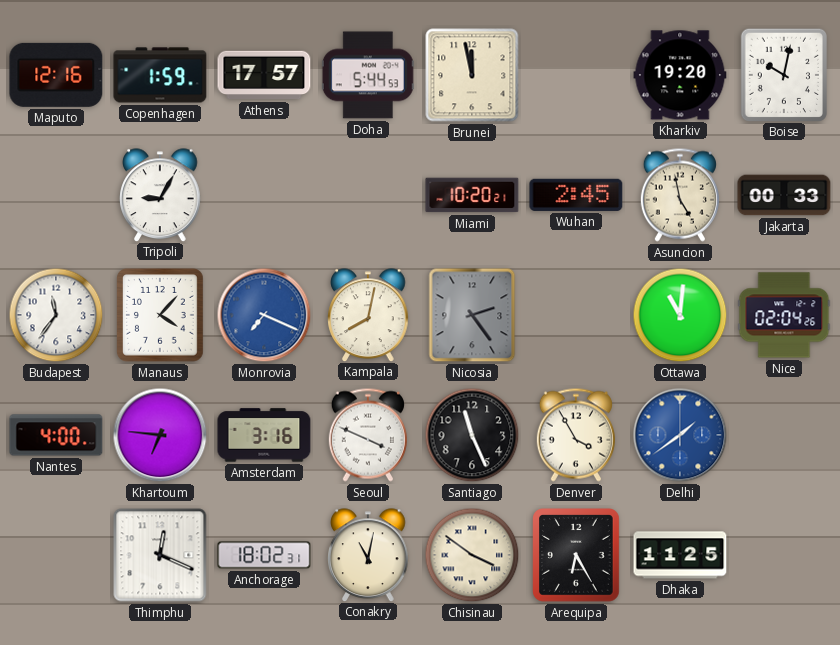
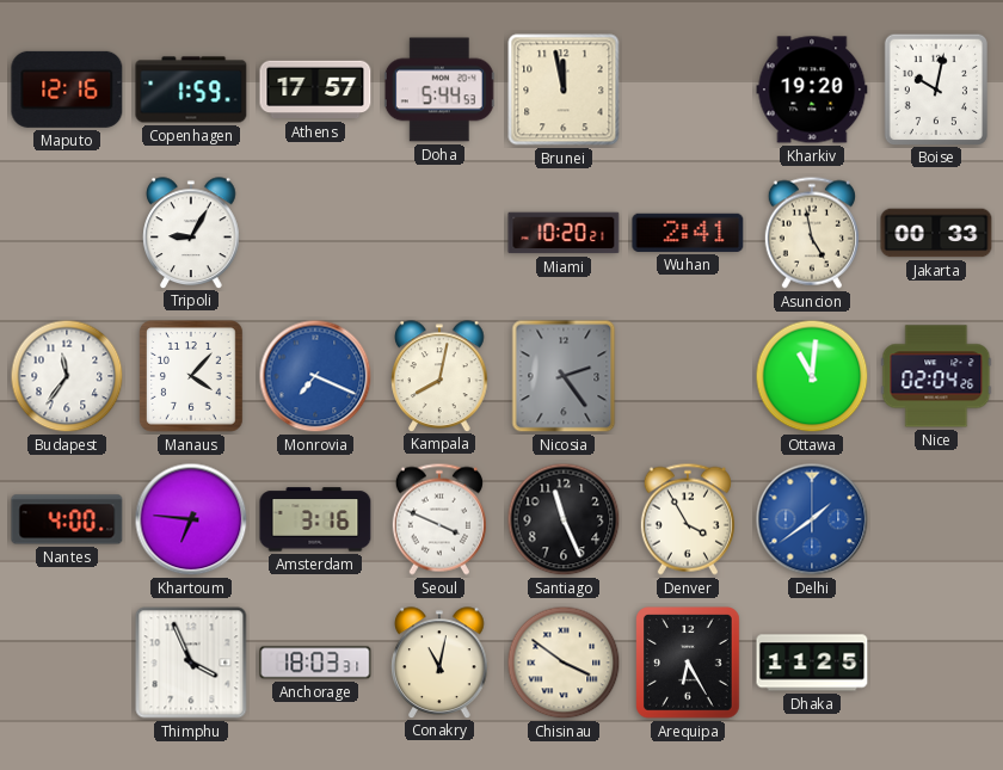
Wuhan: 2:45 -> 2:41 (688, 233)
Thimphu: 12:19 -> 3:56 (191, 663)
Anchorage: 18:02 -> 18:03 (315, 663)
